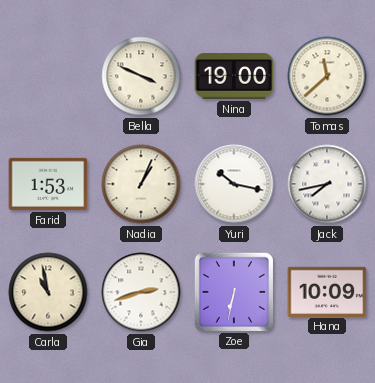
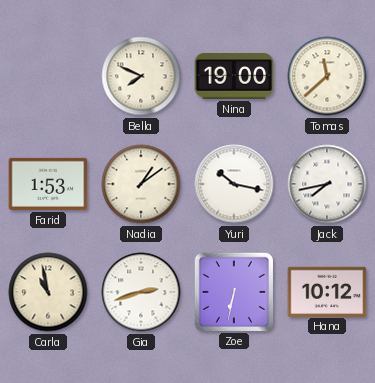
Bella: 3:49 -> 7:49 (141, 76)
Nadia: 1:04 -> 1:09 (141, 184)
Hana: 10:09 -> 10:12 (327, 291)
